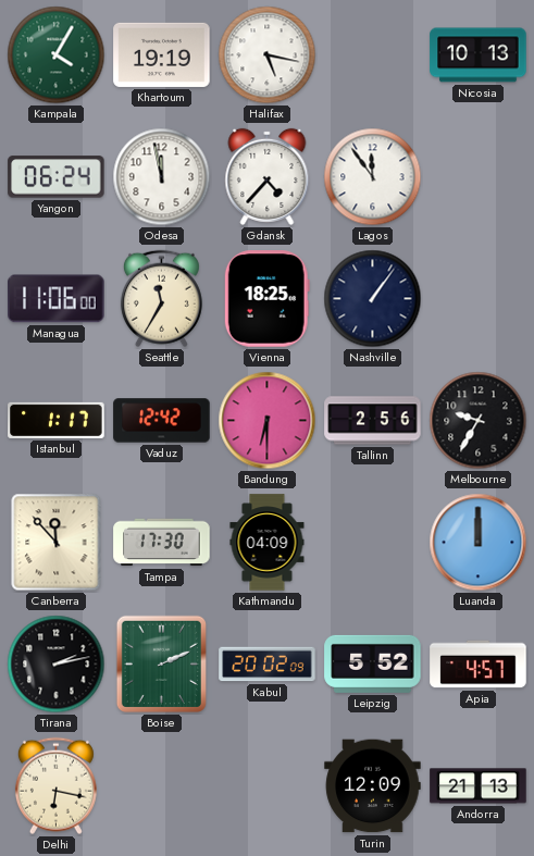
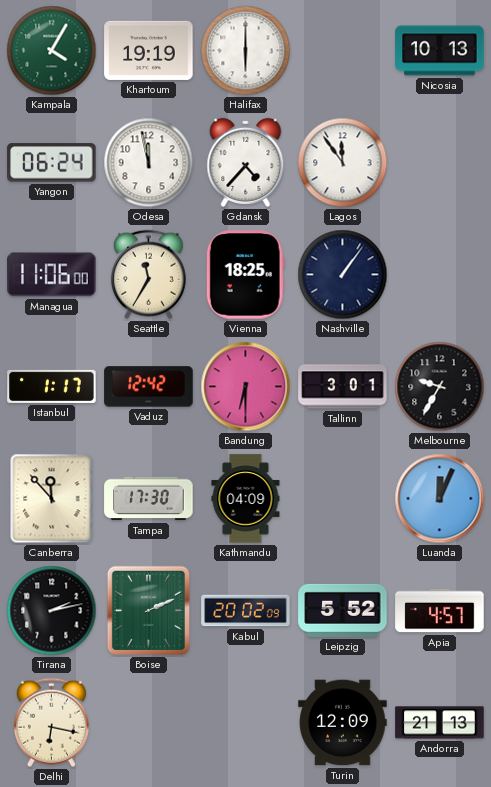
Halifax: 5:17 -> 6:00 (246, 51)
Tallinn: 2:56 -> 3:01 (343, 387)
Luanda: 12:00 -> 12:04 (440, 499)
